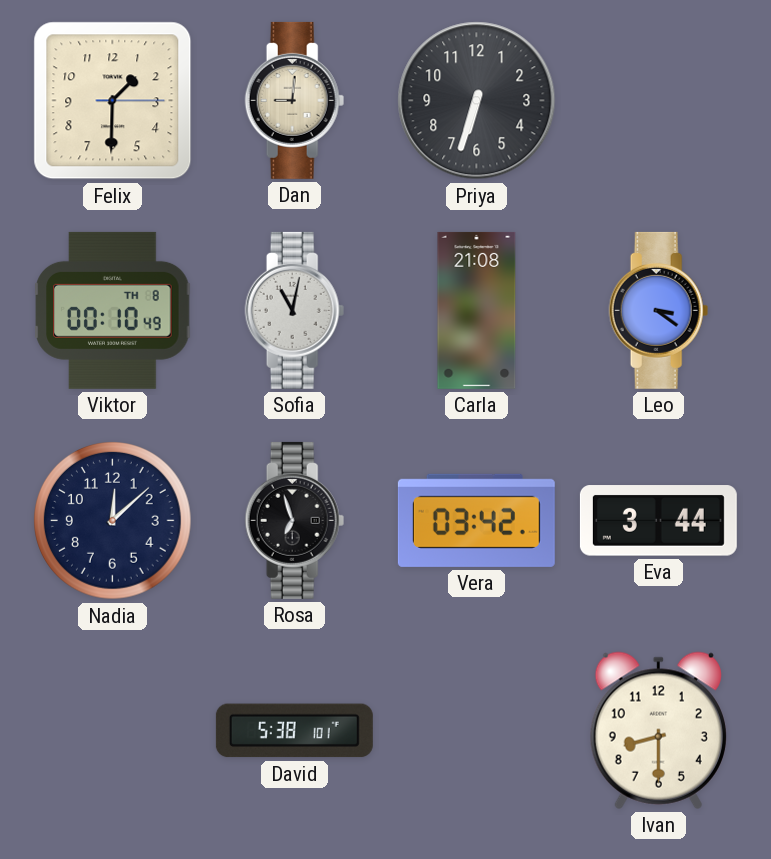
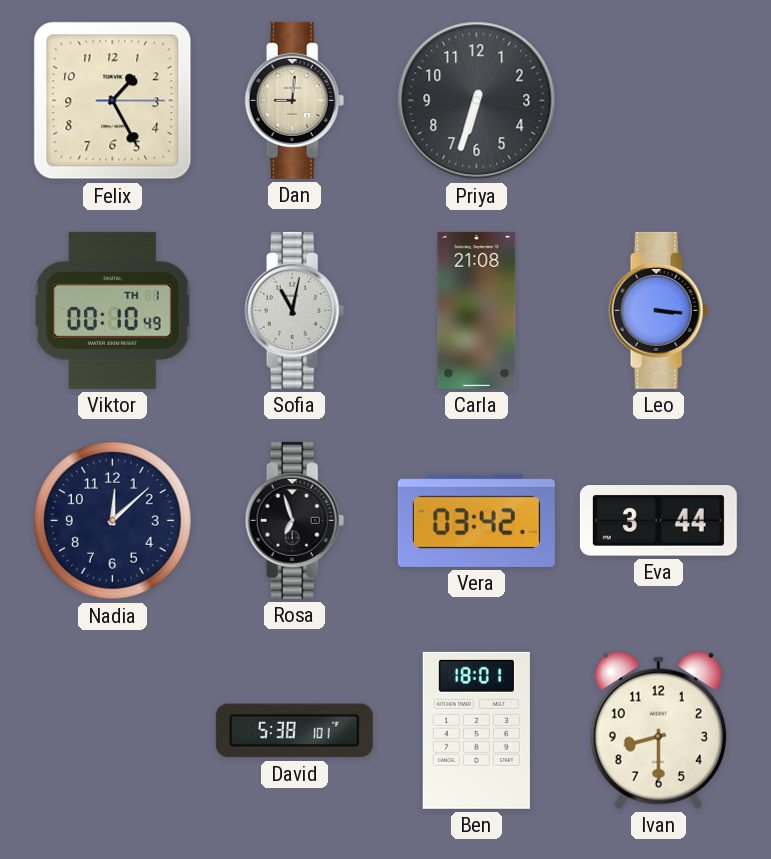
Felix: 1:30 -> 1:25 (113, 101)
Viktor date: TH 8 -> TH 1 (113, 310)
Leo: 3:21 -> 3:16 (659, 310)
Ben: none -> 18:01 (476, 730)
